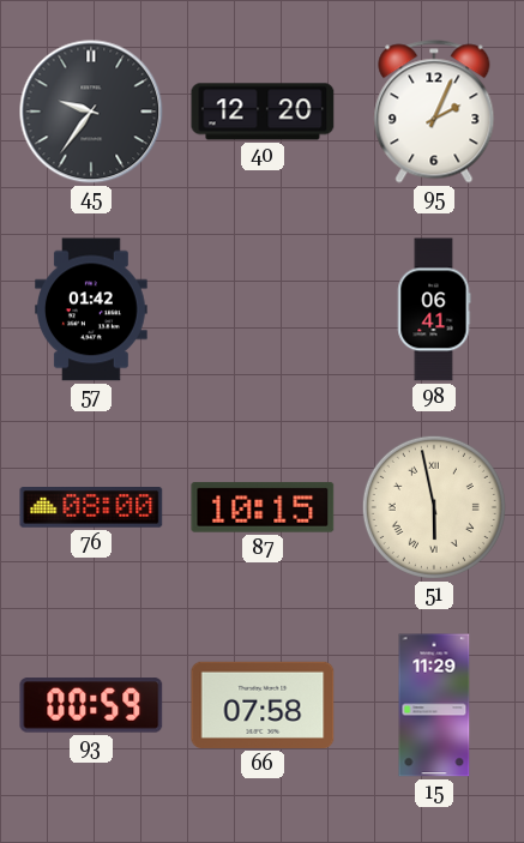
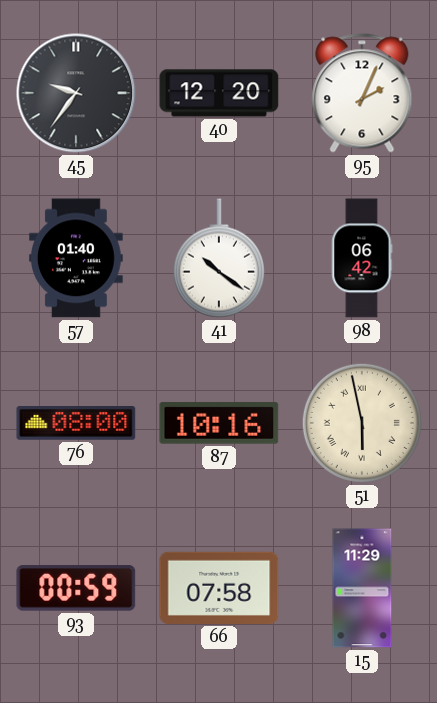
57: 01:42 -> 01:40 (77, 258)
41: none -> 10:21 (219, 258)
98: 06:41 -> 06:42 (362, 258)
87: 10:15 -> 10:16 (219, 423)
